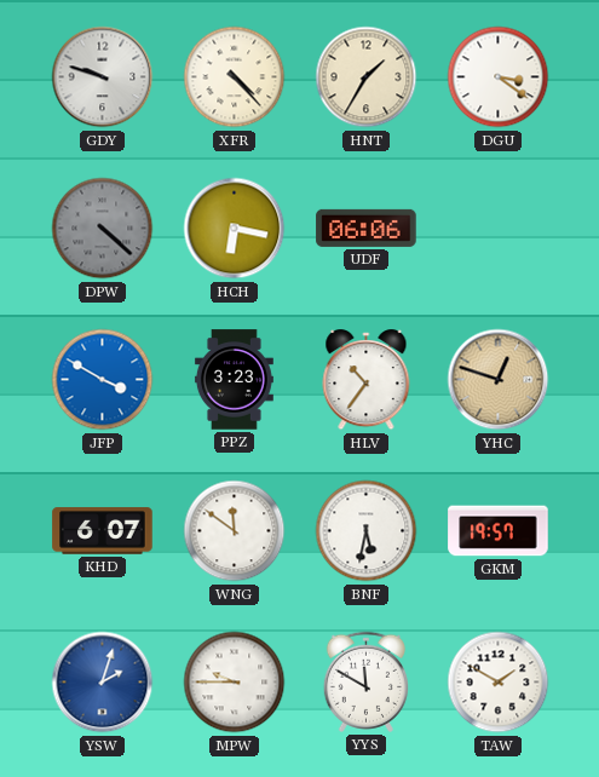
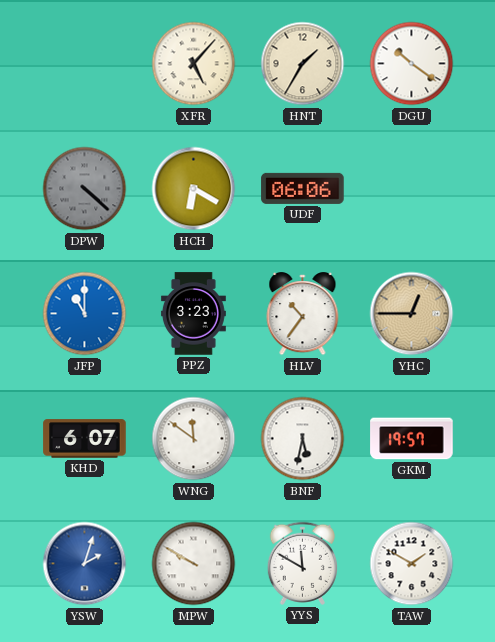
GDY: 9:48 -> none (103, 77)
XFR: 4:23 -> 5:07 (194, 64)
DGU: 3:21 -> 10:21 (412, 64)
HCH: 6:17 -> 6:20 (194, 189)
JFP: 3:50 -> 11:00 (85, 314)
YHC: 12:48 -> 12:45 (412, 314)
MPW: 9:45 -> 9:50 (194, 564)
